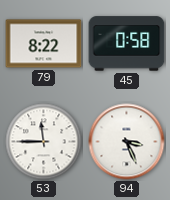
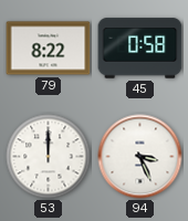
53: 11:45 -> 12:00 (49, 157)
